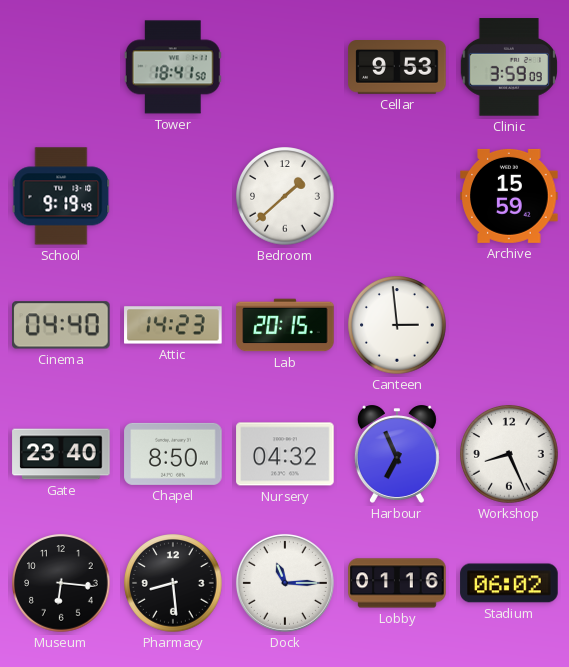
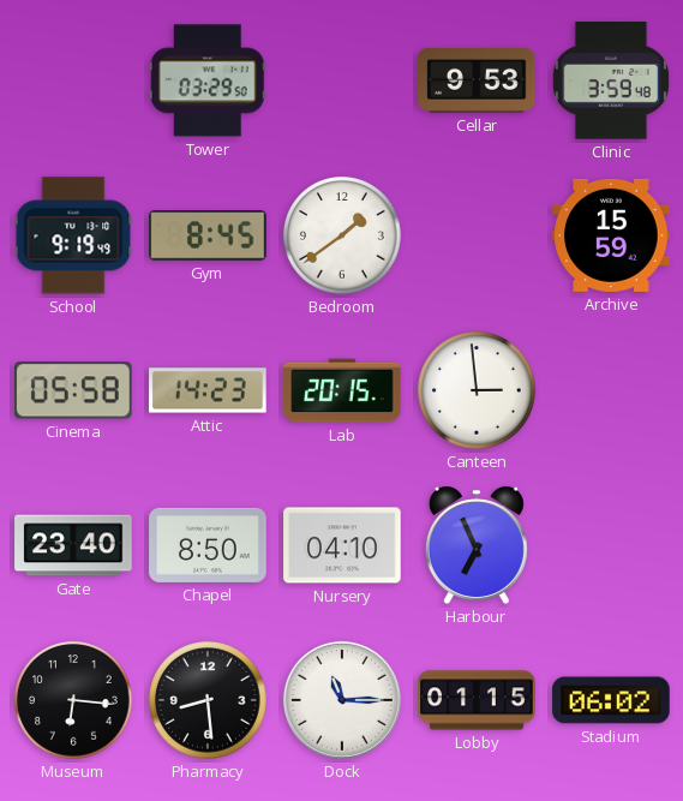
Tower: 18:41 -> 03:29 (208, 80)
Clinic: 3:59:09 -> 3:59:48 (611, 80)
Gym: none -> 8:45 (208, 235)
Bedroom: 1:38 -> 1:39 (342, 235)
Cinema: 04:40 -> 05:58 (74, 390)
Nursery: 04:32 -> 04:10 (342, 545)
Workshop: 8:26 -> none (509, 454)
Lobby: 01:16 -> 01:15 (477, 700)
